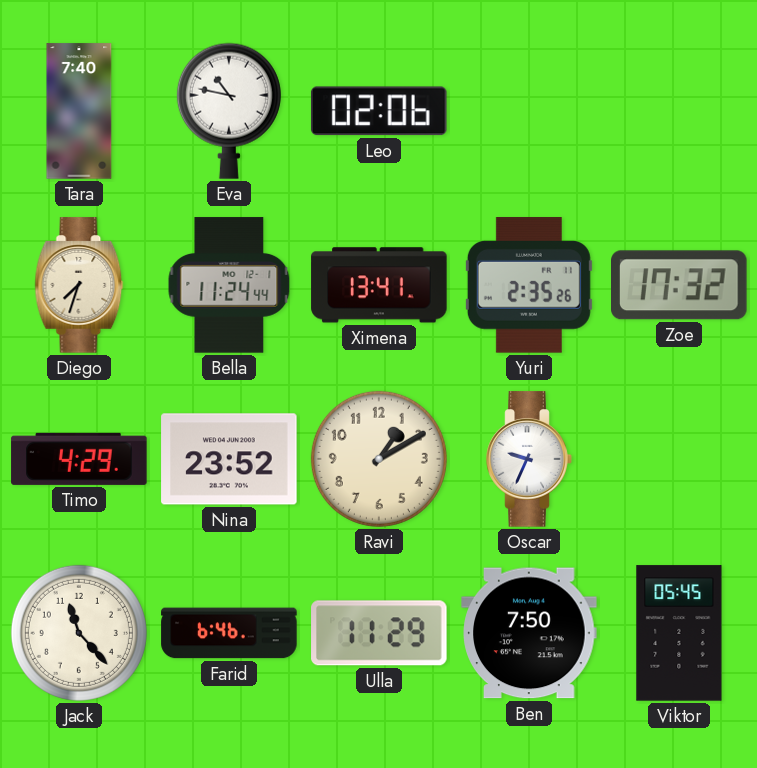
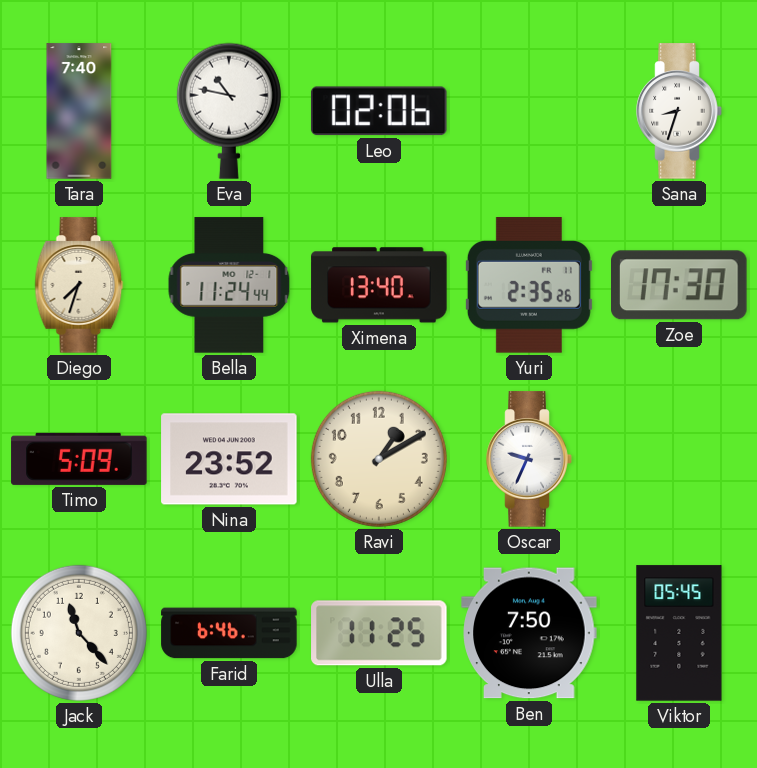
Sana: none -> 8:33 (679, 111)
Ximena: 13:41 -> 13:40 (379, 285)
Zoe: 17:32 -> 17:30 (680, 285)
Timo: 4:29 -> 5:09 (79, 459)
Ulla: 11:29 -> 11:25 (379, 633)
